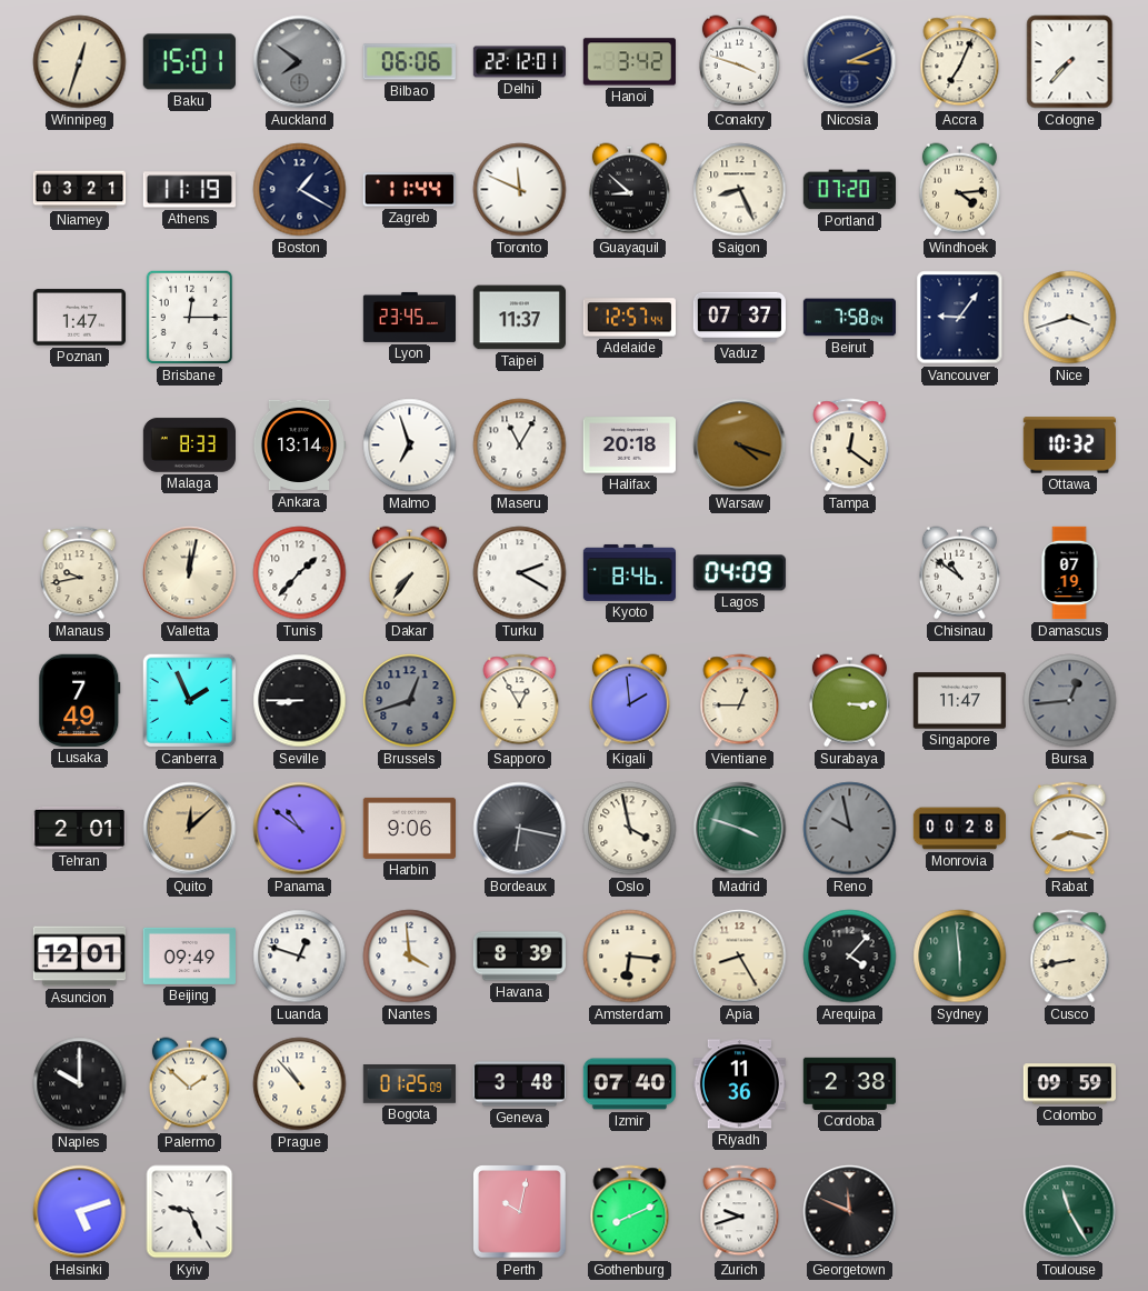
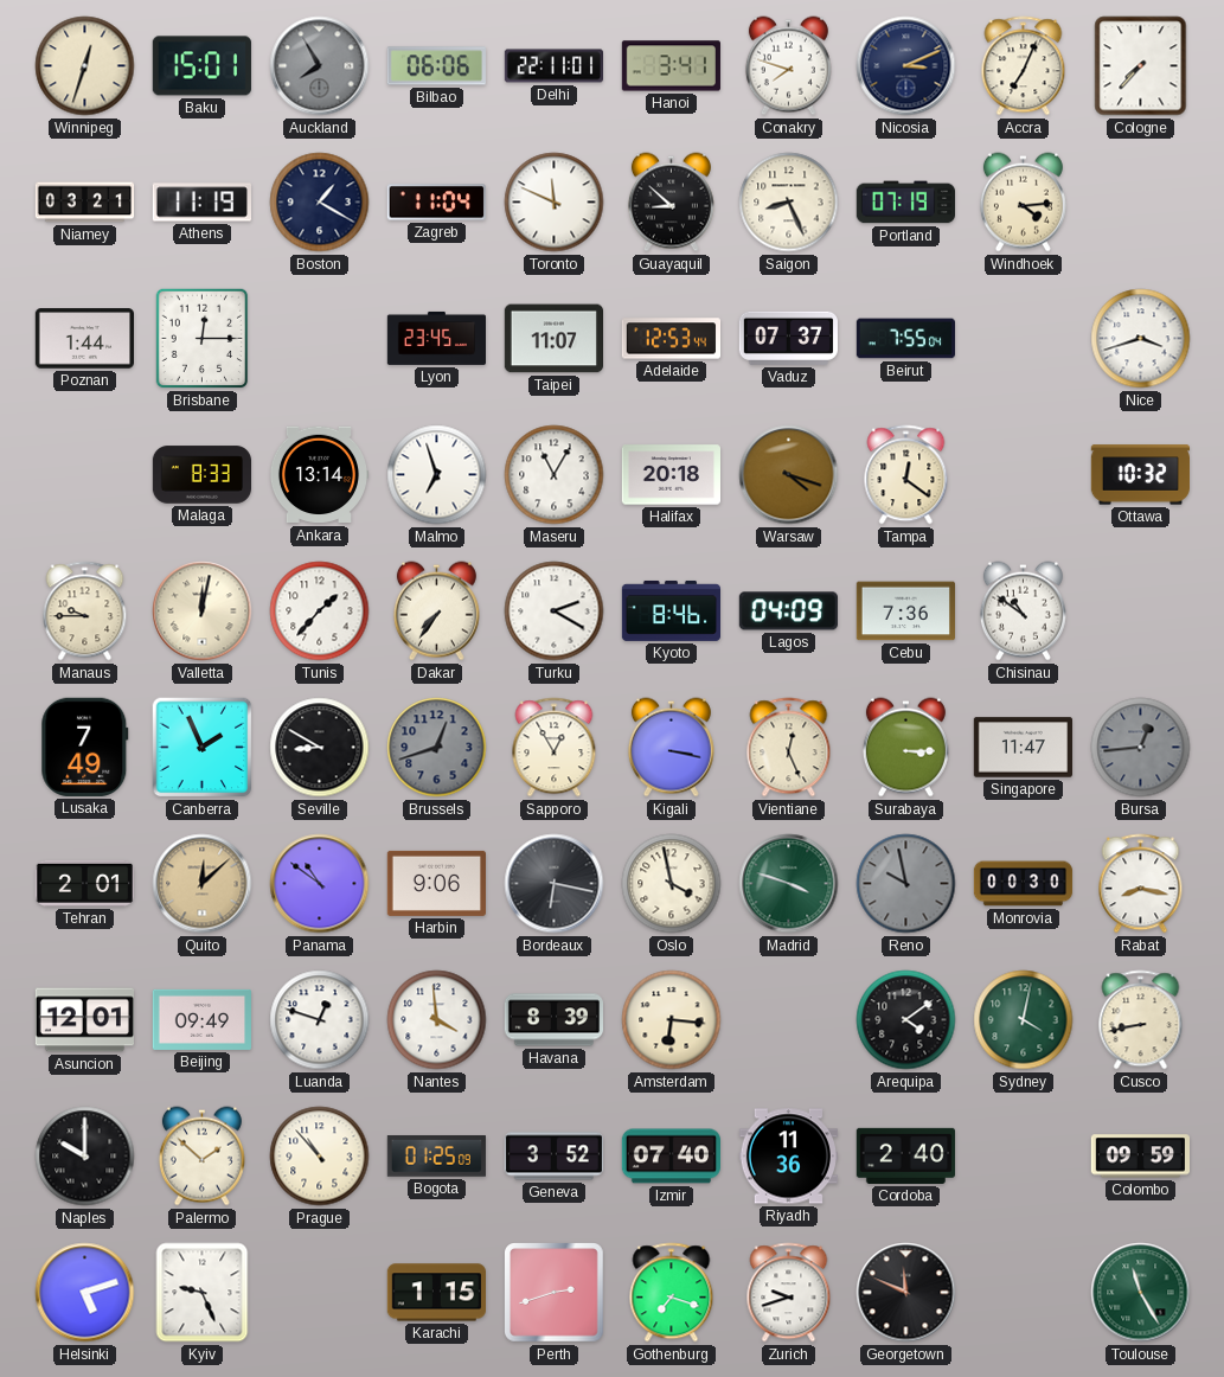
Auckland: 7:51 -> 7:55 (320, 66)
Delhi: 22:12 -> 22:11 (555, 66)
Hanoi: 3:42 -> 3:41 (671, 66)
Conakry: 3:48 -> 7:48 (788, 66)
Zagreb: 11:44 -> 11:04 (436, 203)
Portland: 07:20 -> 07:19 (905, 203)
Poznan: 1:47 -> 1:44 (84, 339)
Taipei: 11:37 -> 11:07 (553, 339)
Adelaide: 12:57 -> 12:53 (671, 339)
Beirut: 7:58 -> 7:55 (905, 339)
Vancouver: 9:06 -> none (960, 318)
Manaus: 9:43 -> 9:45 (85, 611)
Cebu: none -> 7:36 (905, 611)
Damascus: 07:19 -> none (1069, 573)
Seville: 8:45 -> 8:50 (320, 748)
Kigali: 1:59 -> 3:17 (671, 748)
Vientiane: 12:45 -> 12:26 (789, 748)
Monrovia: 00:28 -> 00:30 (1024, 884)
Apia: 8:25 -> none (740, 957)
Arequipa: 4:07 -> 4:09 (906, 1020)
Sydney: 5:59 -> 4:02 (1024, 1020)
Geneva: 3:48 -> 3:52 (553, 1157)
Cordoba: 2:38 -> 2:40 (905, 1155)
Karachi: none -> 1:15 (436, 1293)
Perth: 10:02 -> 2:42 (555, 1293)
Gothenburg: 8:11 -> 7:18 (672, 1293)
